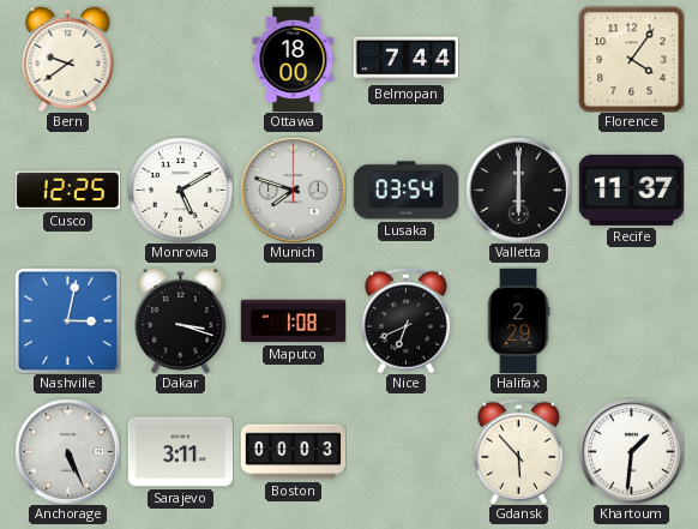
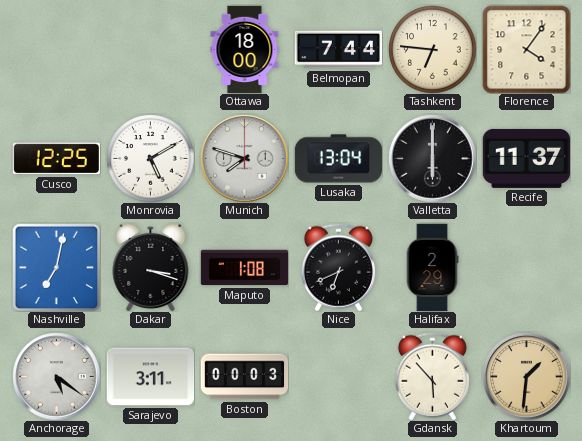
Bern: 9:39 -> none (68, 59)
Tashkent: none -> 6:46 (432, 49)
Lusaka: 03:54 -> 13:04 (338, 159)
Nashville: 3:02 -> 7:02 (56, 267)
Anchorage: 5:26 -> 5:21 (56, 376)
Khartoum dial: white -> champagne (526, 376)
